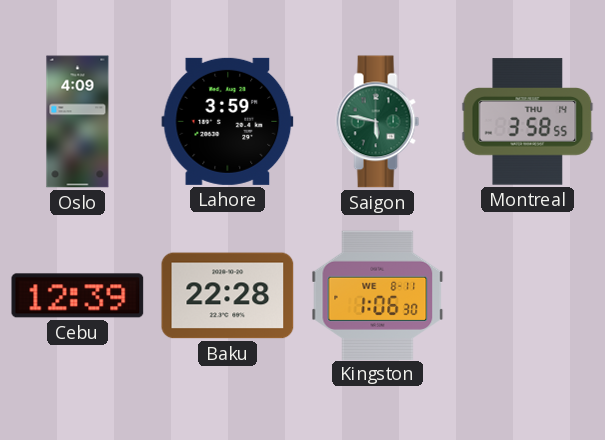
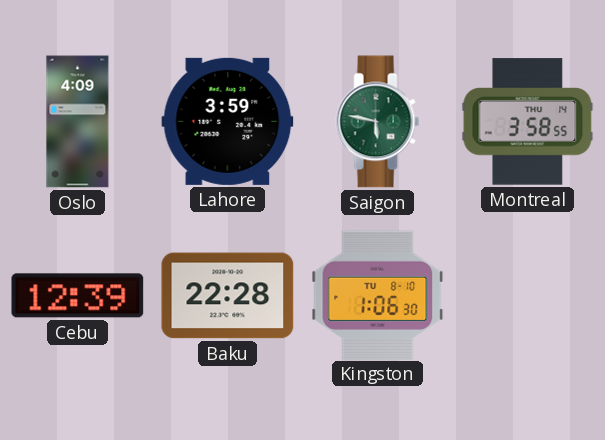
Kingston date: WE 8-11 -> TU 8-10 (378, 295)
